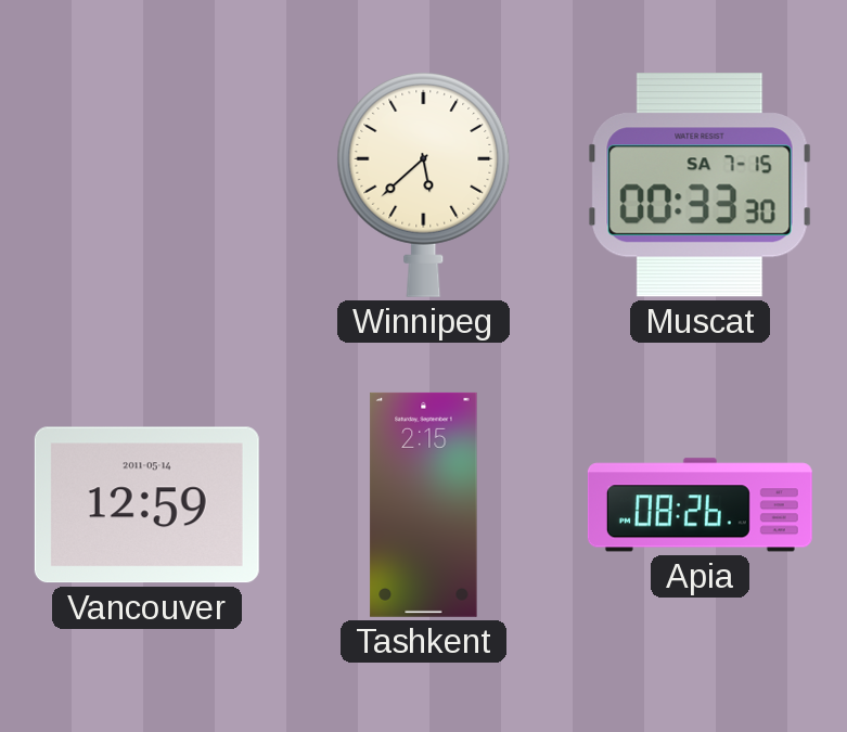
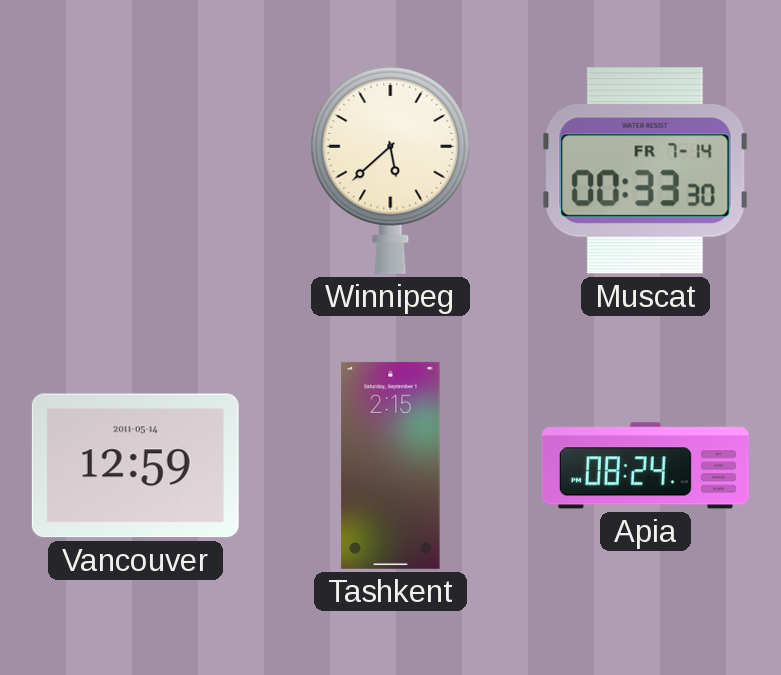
Muscat date: SA 7-15 -> FR 7-14 (645, 171)
Apia: 08:26 -> 08:24 (645, 466)
